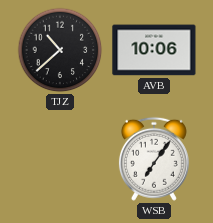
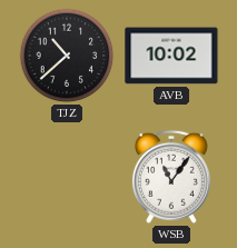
AVB: 10:06 -> 10:02 (171, 56)
WSB: 7:06 -> 11:06 (171, 177)
